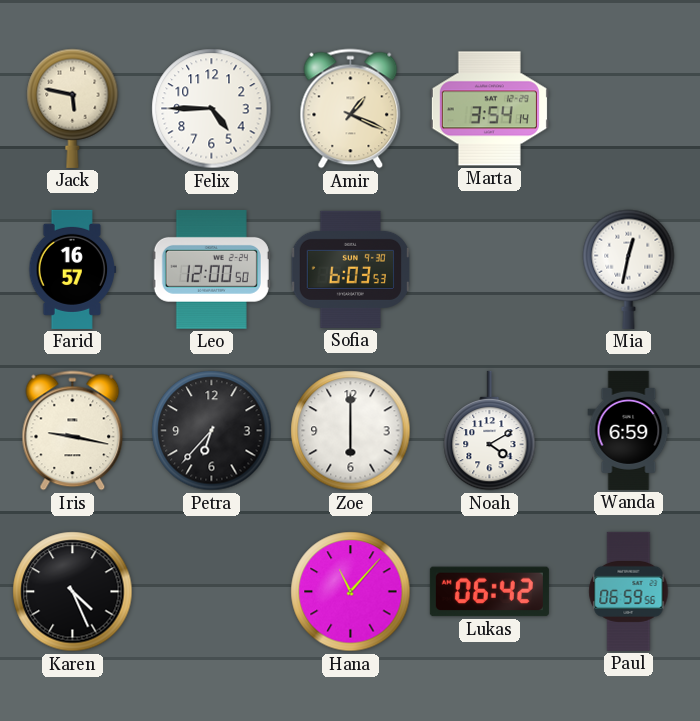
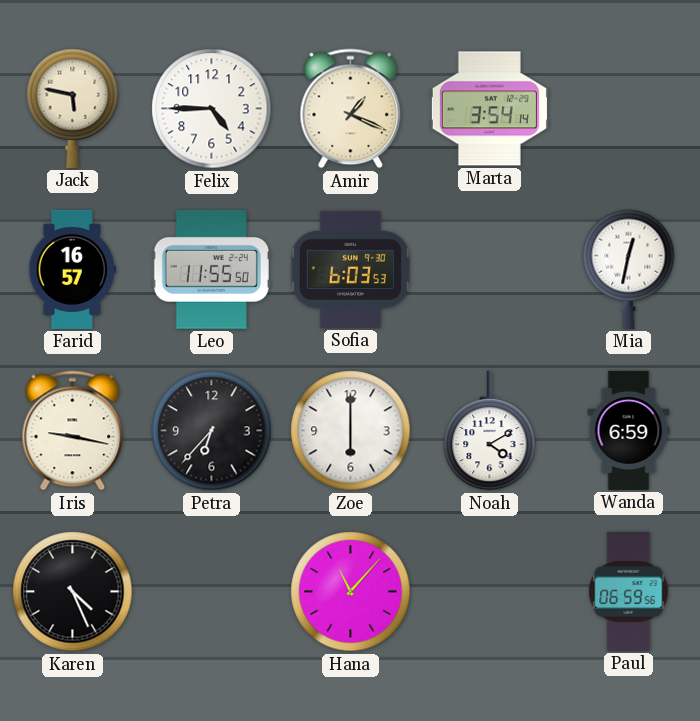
Leo: 12:00 -> 11:55 (211, 269)
Lukas: 06:42 -> none (489, 592)
